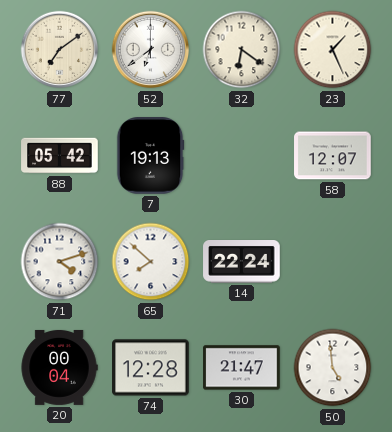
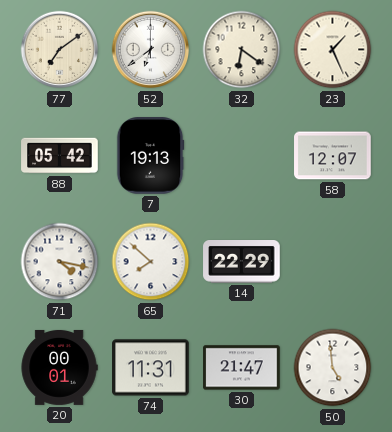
71: 4:12 -> 4:17 (60, 262)
14: 22:24 -> 22:29 (242, 262)
20: 00:04 -> 00:01 (59, 367)
74: 12:28 -> 11:31 (151, 368)
